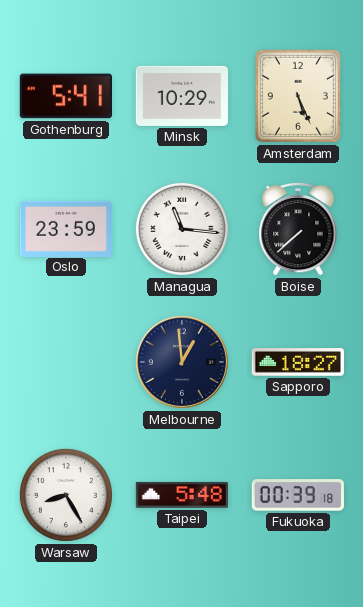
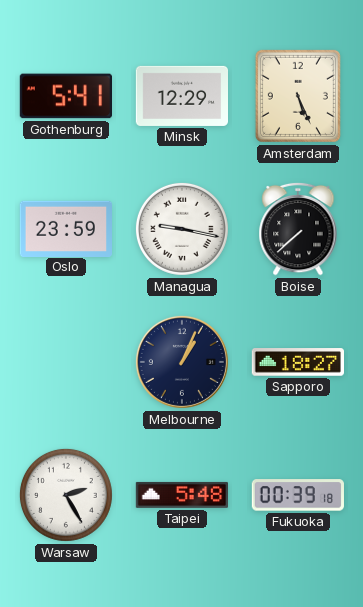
Minsk: 10:29 -> 12:29 (181, 96)
Managua: 11:16 -> 9:17 (182, 229)
Melbourne: 12:59 -> 1:04 (182, 362)
Warsaw: 8:25 -> 2:25 (66, 495)
